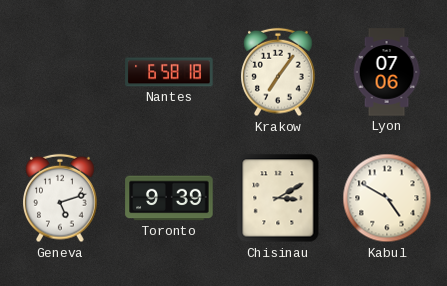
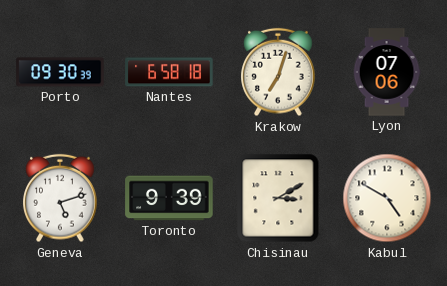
Porto: none -> 09:30 (60, 72)
Krakow: 7:06 -> 7:03 (278, 72)
